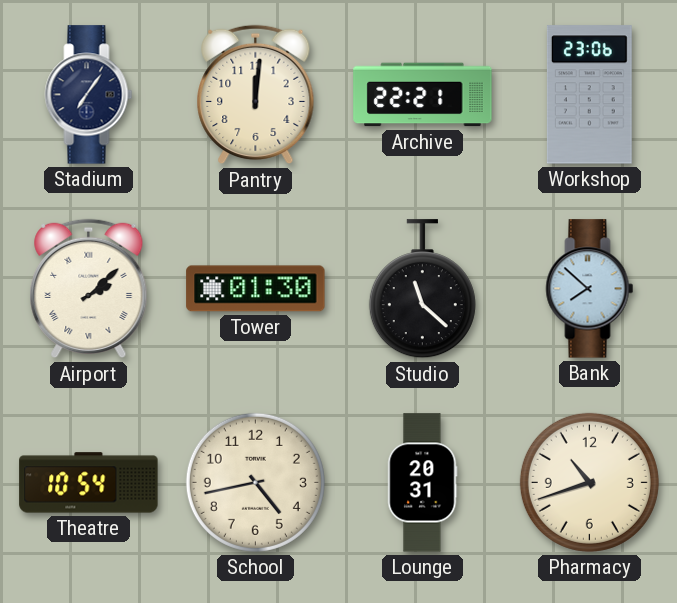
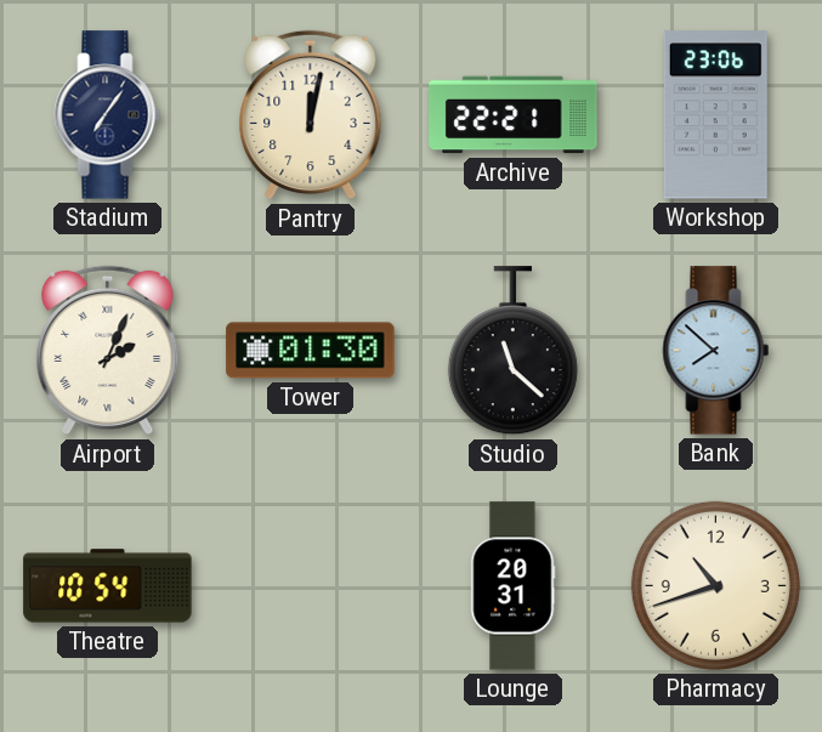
Pantry: 12:01 -> 12:02 (311, 115)
Airport: 2:08 -> 2:04 (108, 351)
School: 4:43 -> none (255, 482)
